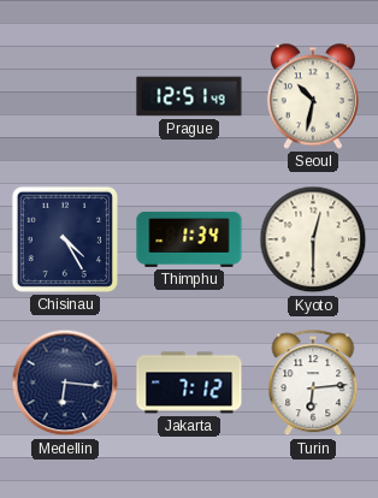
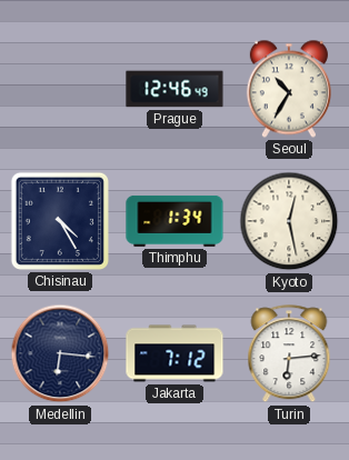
Prague: 12:51 -> 12:46 (174, 89)
Seoul: 10:32 -> 10:35 (289, 89)
Kyoto: 12:30 -> 12:28 (289, 221)
